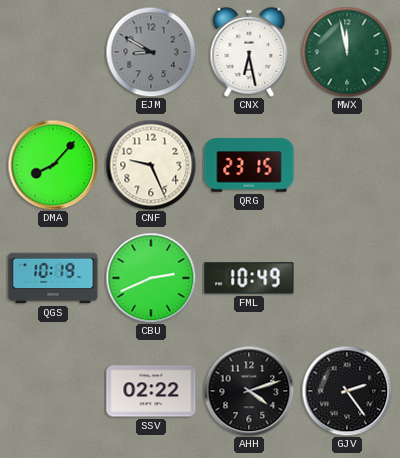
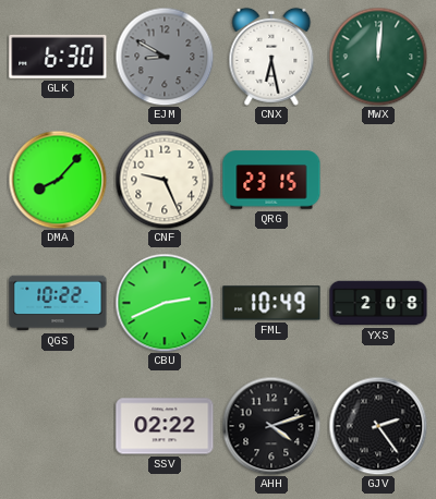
GLK: none -> 6:30 (58, 57)
MWX: 11:58 -> 12:01 (378, 57)
QGS: 10:19 -> 10:22 (58, 303)
YXS: none -> 2:08 (378, 303)
